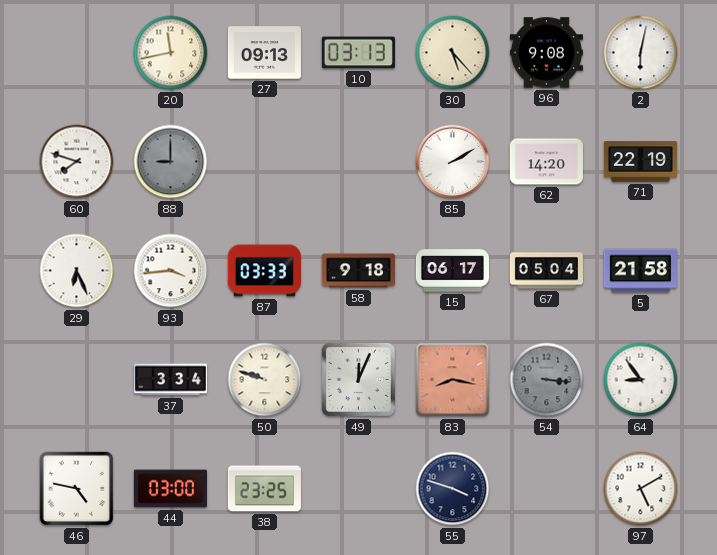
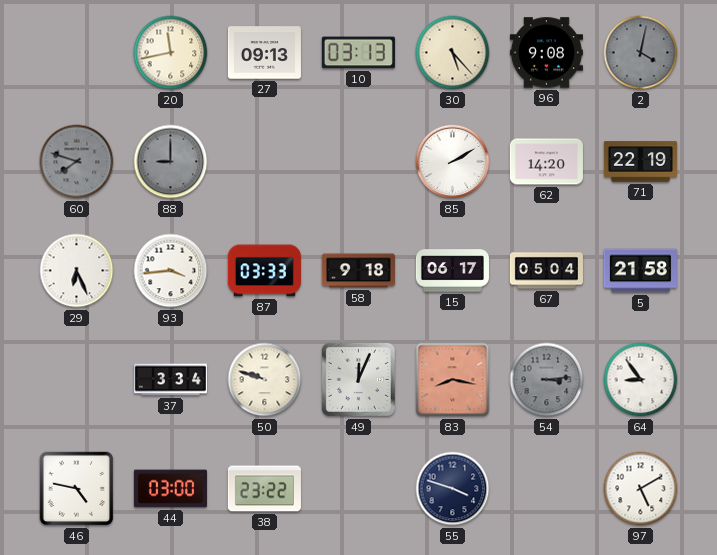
2: 6:02 -> 4:02 (641, 53)
2 dial: white -> grey (641, 53)
60 dial: white -> grey (77, 162)
54: 3:16 -> 3:14 (547, 380)
38: 23:25 -> 23:22 (264, 489)
